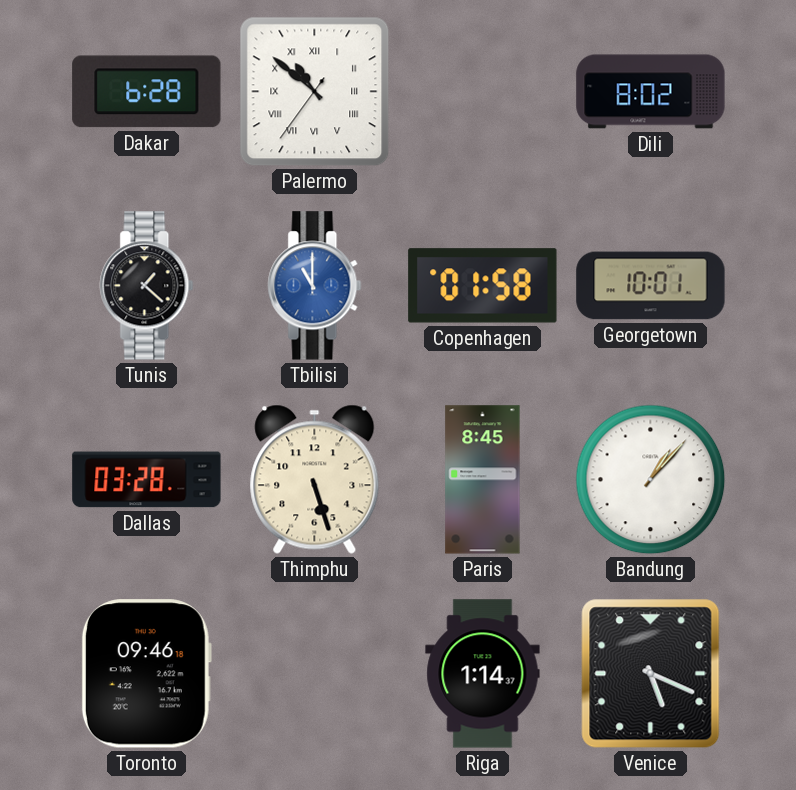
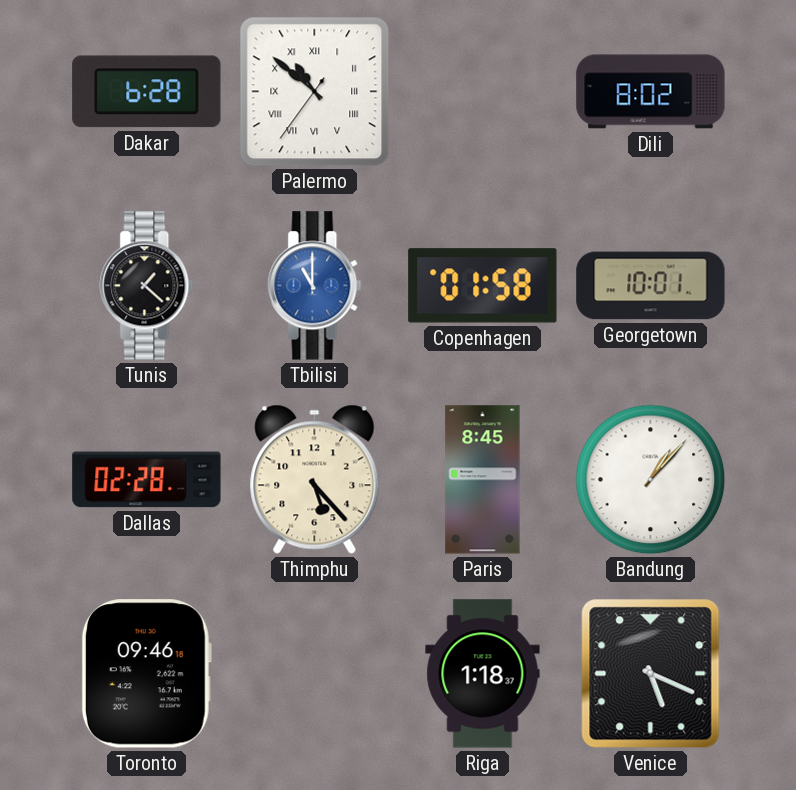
Dallas: 03:28 -> 02:28 (147, 480)
Thimphu: 5:27 -> 5:23 (315, 479)
Riga: 1:14 -> 1:18 (483, 674)
